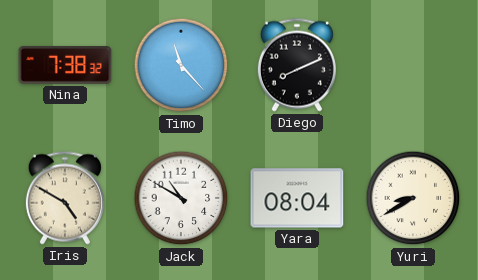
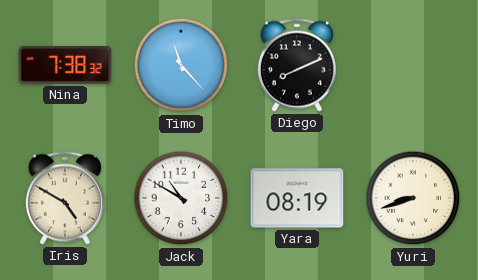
Yara: 08:04 -> 08:19 (297, 198)
Yuri: 8:40 -> 8:42 (413, 198)
